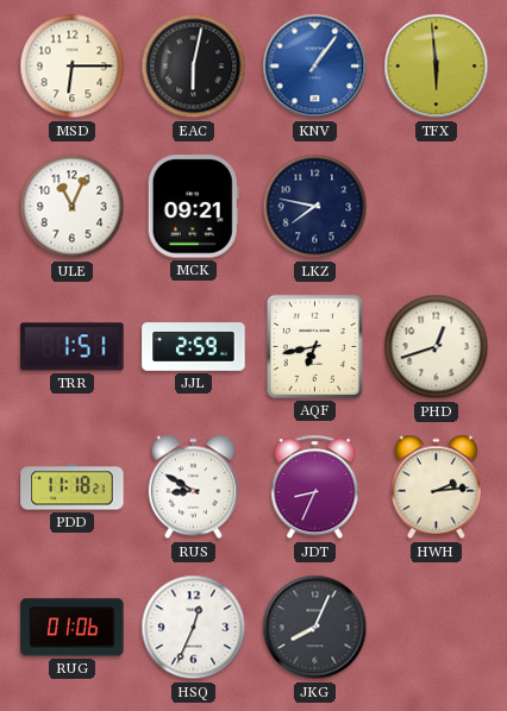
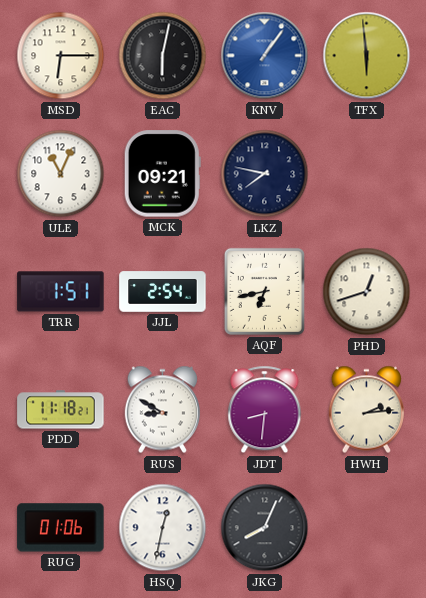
JJL: 2:59 -> 2:54 (163, 292)
JDT: 8:34 -> 8:31 (265, 410)
HSQ: 12:34 -> 12:32 (163, 528)
